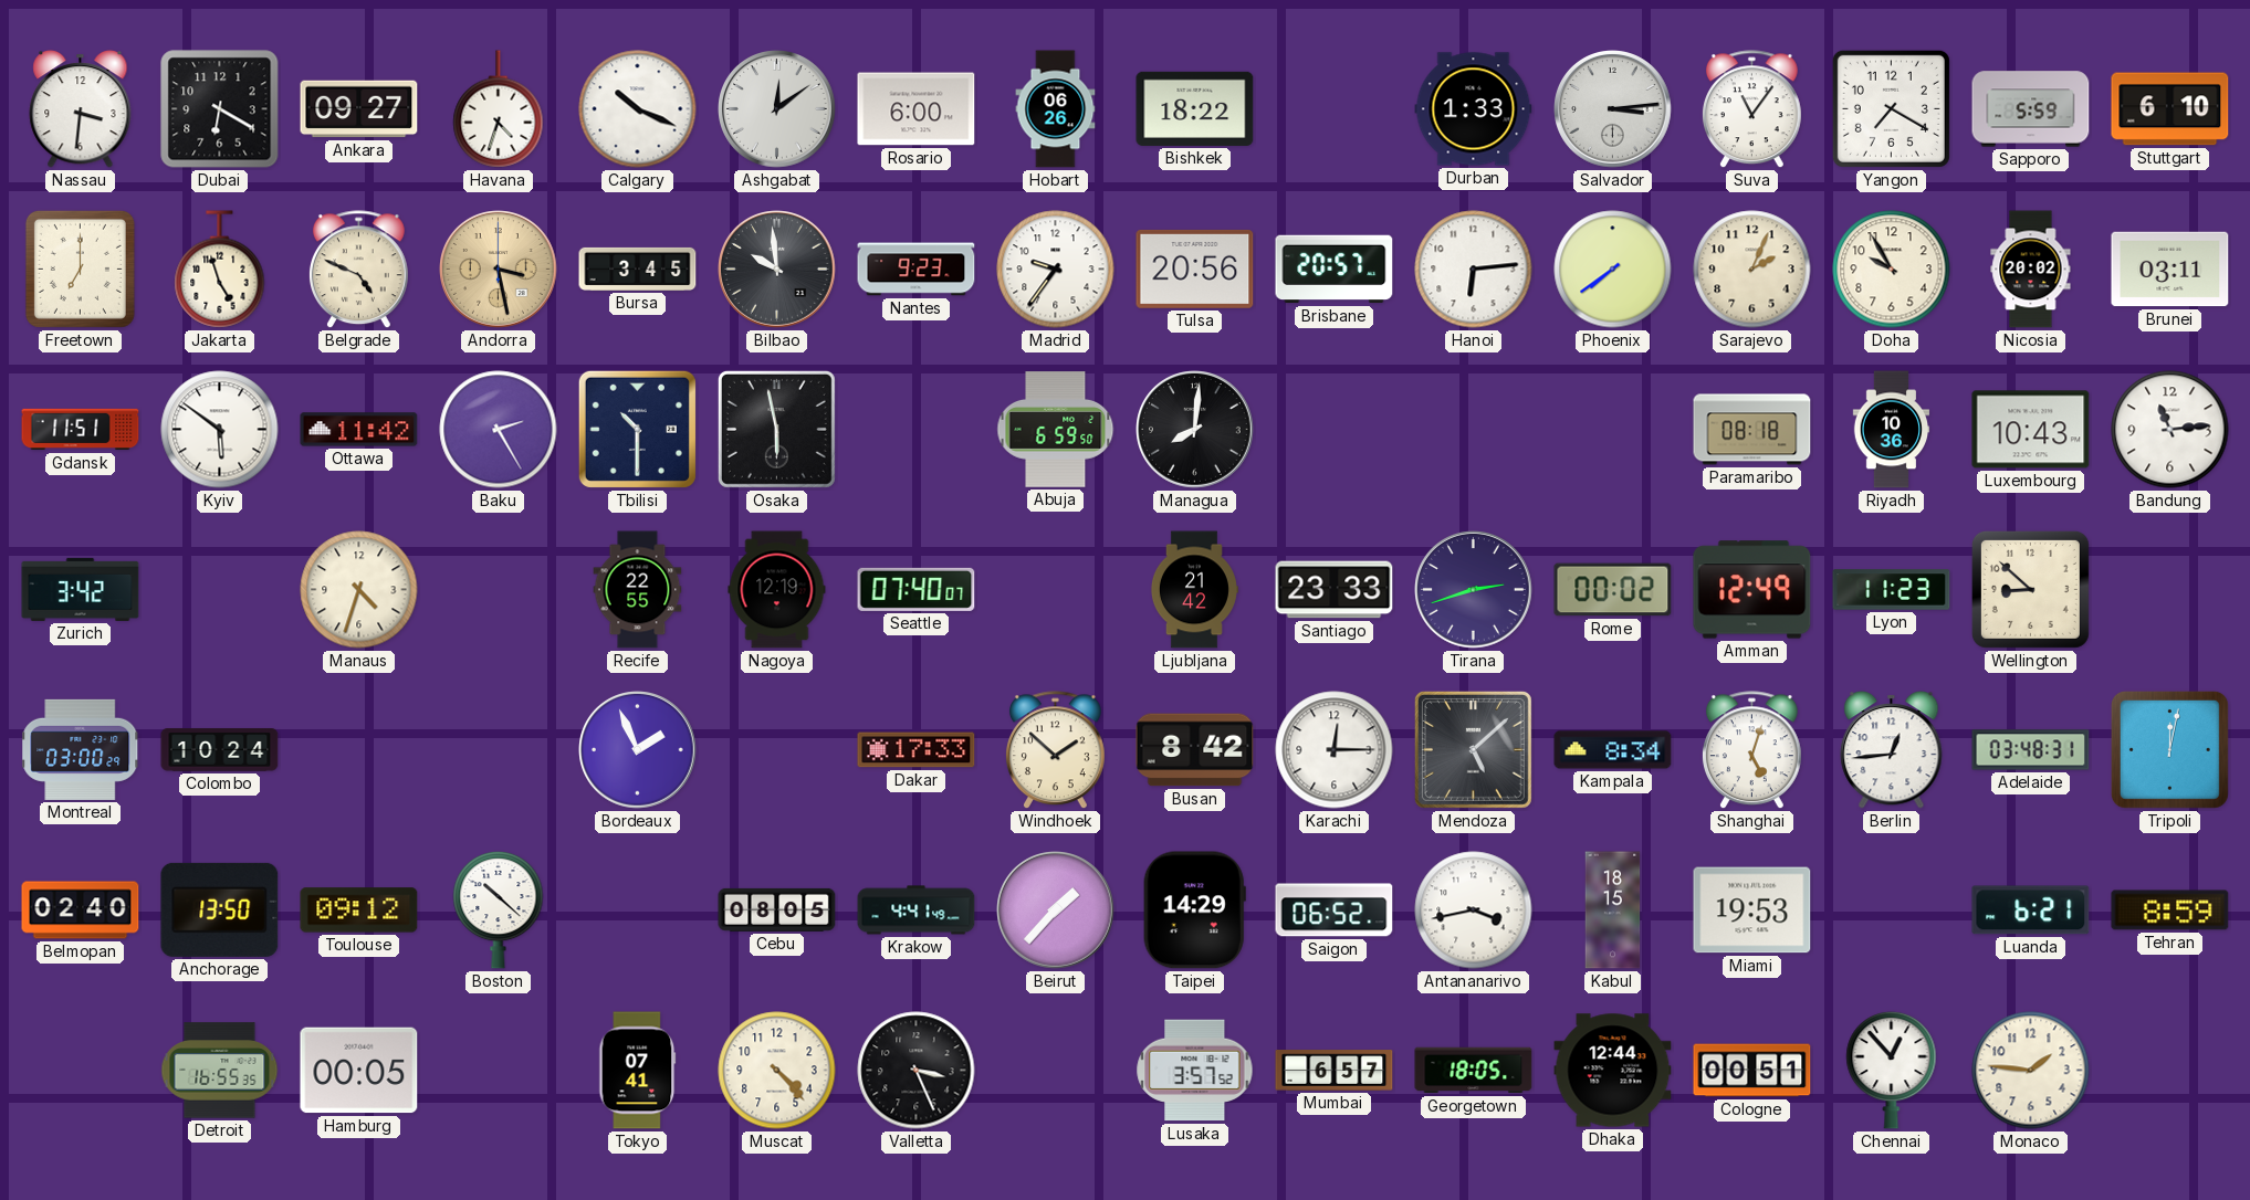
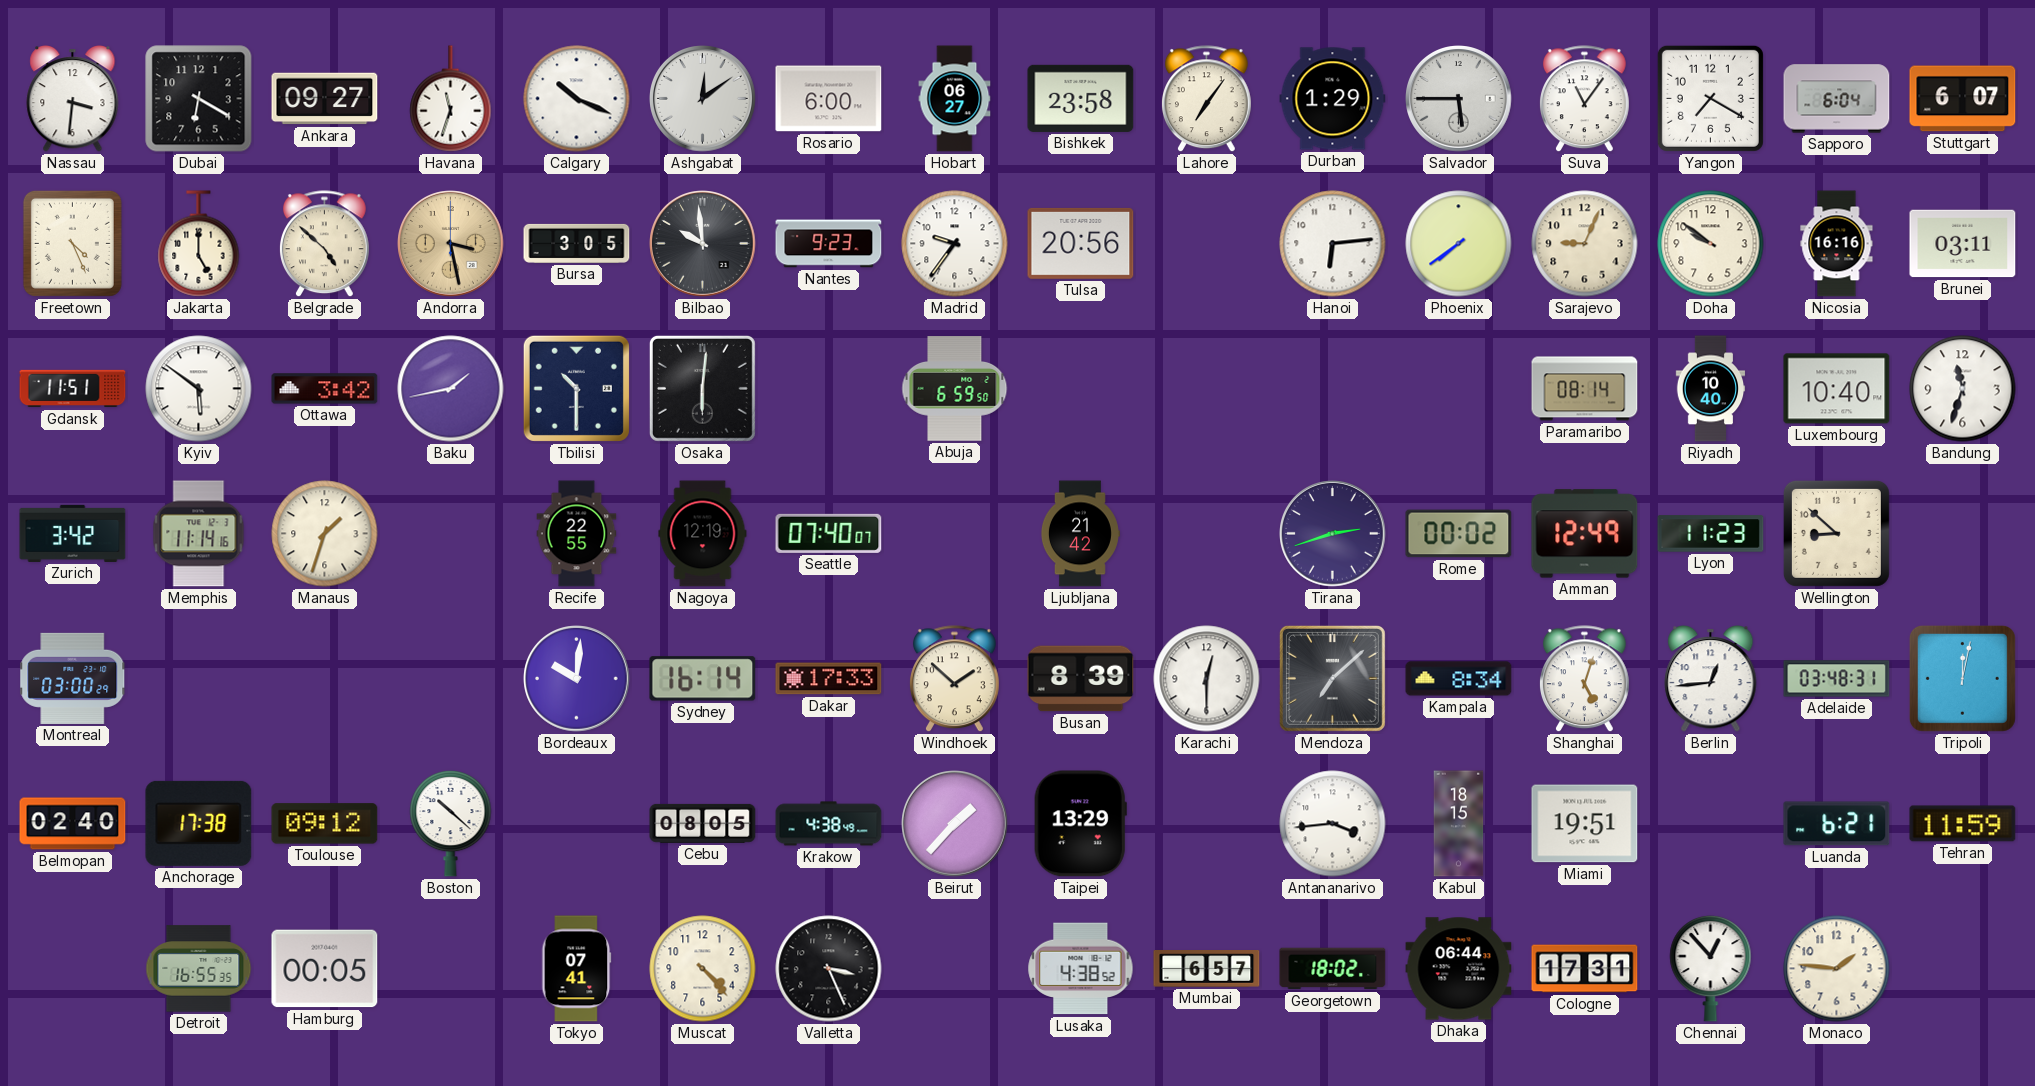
Havana: 4:33 -> 11:33 (451, 99)
Hobart: 06:26 -> 06:27 (955, 99)
Bishkek: 18:22 -> 23:58 (1081, 98)
Lahore: none -> 7:06 (1206, 99)
Durban: 1:33 -> 1:29 (1333, 99)
Salvador: 3:14 -> 5:45 (1459, 99)
Sapporo: 5:59 -> 6:04 (1837, 99)
Stuttgart: 6:10 -> 6:07 (1963, 99)
Freetown: 7:00 -> 4:26 (72, 243)
Jakarta: 4:57 -> 5:00 (199, 244)
Belgrade: 4:49 -> 4:52 (324, 244)
Bursa: 3:45 -> 3:05 (577, 243)
Brisbane: 20:57 -> none (1335, 270)
Sarajevo: 2:04 -> 9:04 (1585, 244)
Doha: 9:55 -> 9:51 (1711, 244)
Nicosia: 20:02 -> 16:16 (1837, 244)
Ottawa: 11:42 -> 3:42 (325, 389)
Baku: 2:25 -> 1:43 (451, 389)
Osaka: 5:58 -> 6:01 (702, 388)
Managua: 8:01 -> none (1195, 430)
Paramaribo: 08:18 -> 08:14 (1585, 389)
Riyadh: 10:36 -> 10:40 (1711, 389)
Luxembourg: 10:43 -> 10:40 (1837, 389)
Bandung: 11:14 -> 11:33 (1963, 389)
Memphis: none -> 11:14 (199, 534)
Manaus: 4:33 -> 1:33 (325, 534)
Santiago: 23:33 -> none (1335, 590)
Colombo: 10:24 -> none (220, 750)
Bordeaux: 1:56 -> 10:01 (577, 679)
Sydney: none -> 16:14 (703, 679)
Busan: 8:42 -> 8:39 (1081, 679)
Karachi: 12:15 -> 12:30 (1207, 679)
Mendoza: 5:08 -> 7:08 (1332, 678)
Anchorage: 13:50 -> 17:38 (199, 823)
Krakow: 4:41 -> 4:38 (829, 824)
Taipei: 14:29 -> 13:29 (1080, 824)
Saigon: 06:52 -> none (1335, 910)
Antananarivo: 3:43 -> 3:44 (1333, 824)
Miami: 19:53 -> 19:51 (1585, 824)
Tehran: 8:59 -> 11:59 (1963, 824)
Lusaka: 3:57 -> 4:38 (1081, 969)
Georgetown: 18:05 -> 18:02 (1333, 969)
Dhaka: 12:44 -> 06:44 (1459, 969)
Cologne: 00:51 -> 17:31 (1585, 969)
